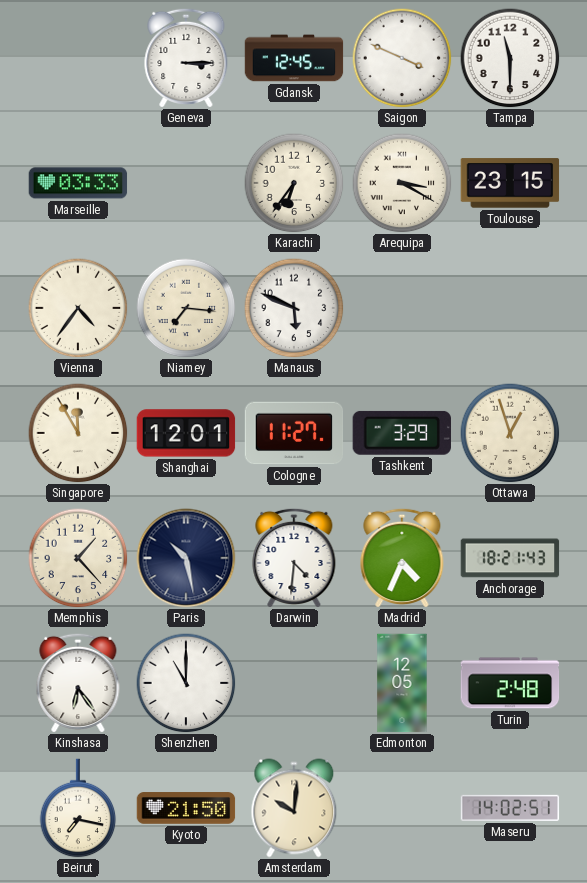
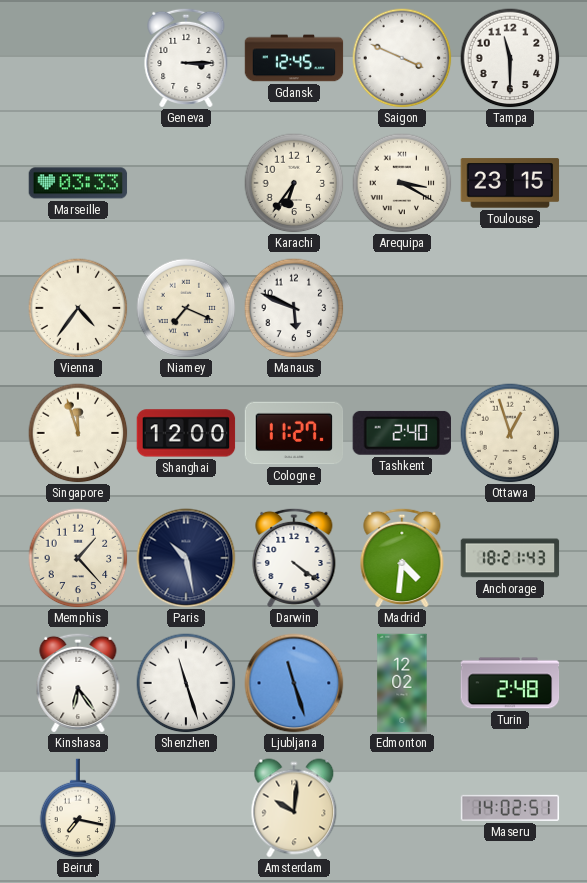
Niamey: 7:16 -> 7:19 (186, 308)
Singapore: 11:55 -> 11:57 (78, 433)
Shanghai: 12:01 -> 12:00 (186, 433)
Tashkent: 3:29 -> 2:40 (402, 433)
Darwin: 4:31 -> 4:21 (294, 558)
Madrid: 4:34 -> 4:31 (402, 558)
Shenzhen: 11:00 -> 11:27 (186, 683)
Ljubljana: none -> 11:27 (294, 683)
Edmonton: 12:05 -> 12:02 (402, 683)
Kyoto: 21:50 -> none (186, 808)
